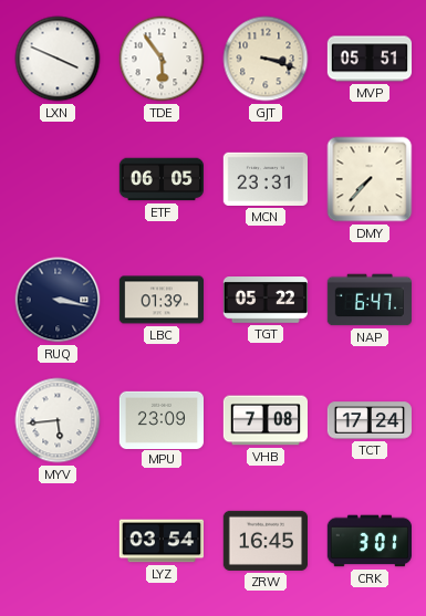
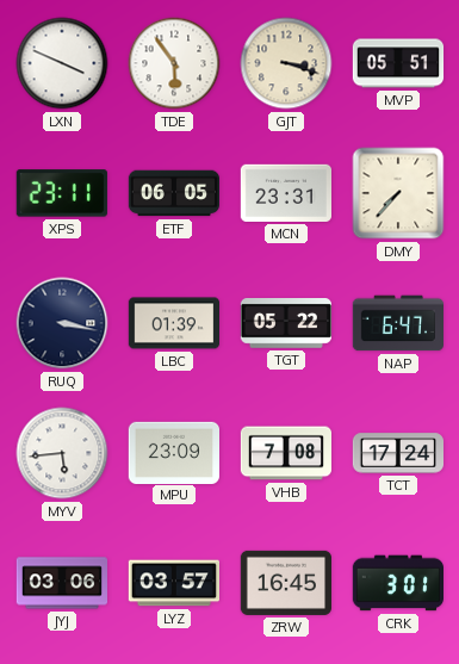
XPS: none -> 23:11 (62, 193)
JYJ: none -> 03:06 (61, 583)
LYZ: 03:54 -> 03:57 (173, 583)
